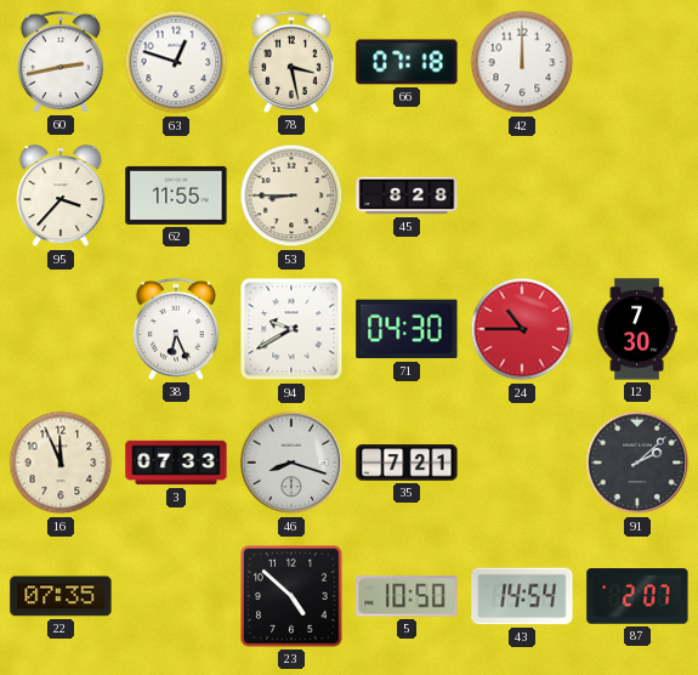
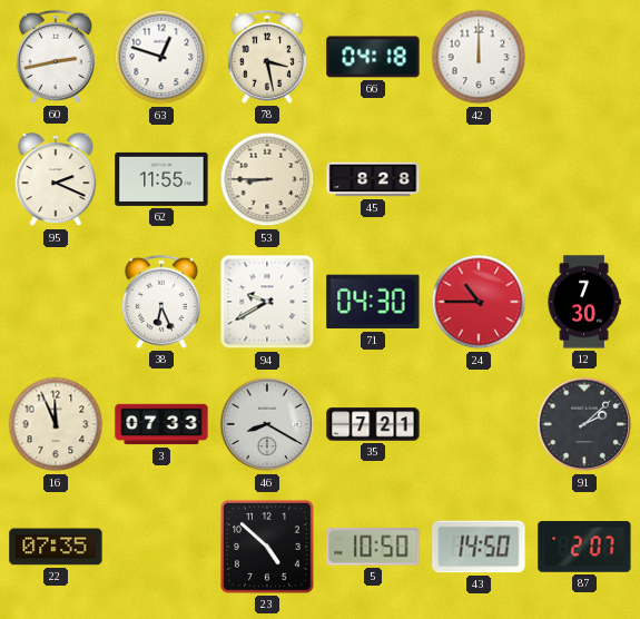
66: 07:18 -> 04:18 (373, 57)
95: 3:37 -> 2:19 (56, 180)
46: 8:18 -> 8:20 (267, 424)
43: 14:54 -> 14:50 (479, 547)
